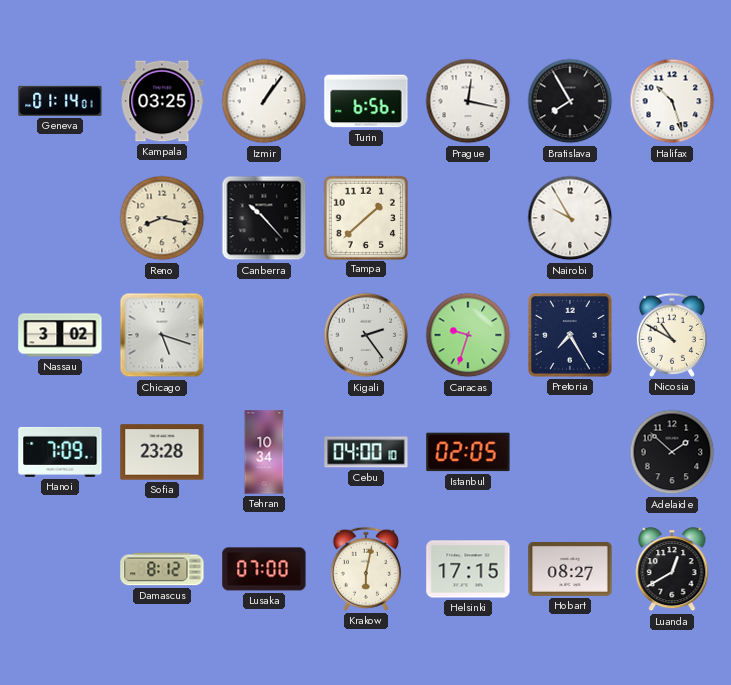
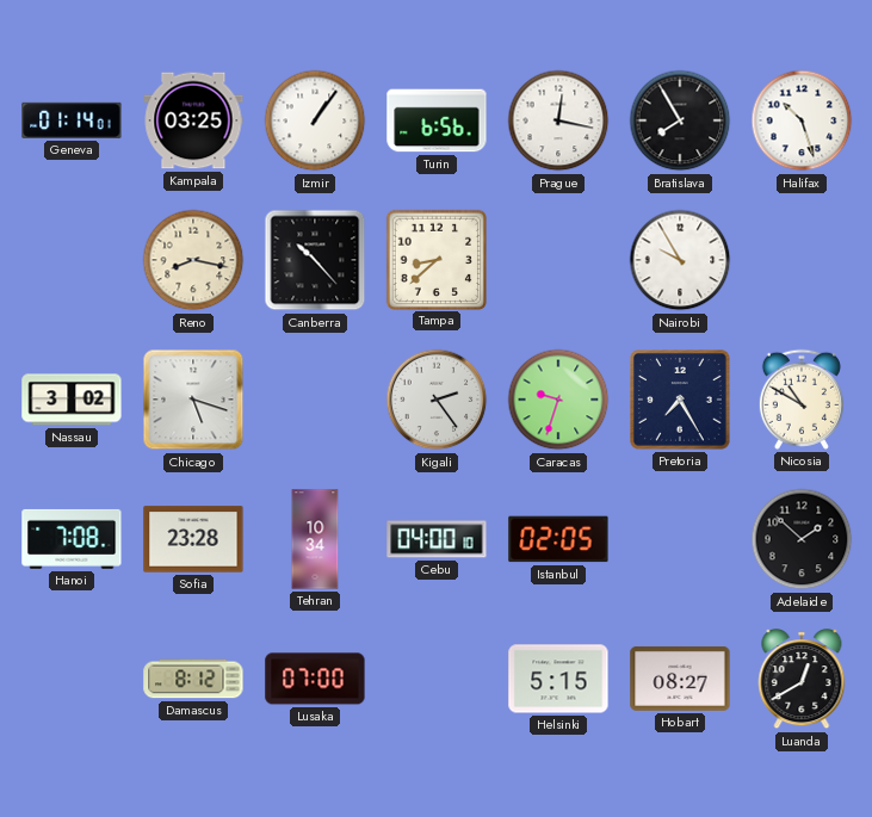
Tampa: 1:38 -> 8:38 (435, 259)
Hanoi: 7:09 -> 7:08 (72, 539)
Krakow: 6:02 -> none (366, 569)
Helsinki: 17:15 -> 5:15 (558, 679)
